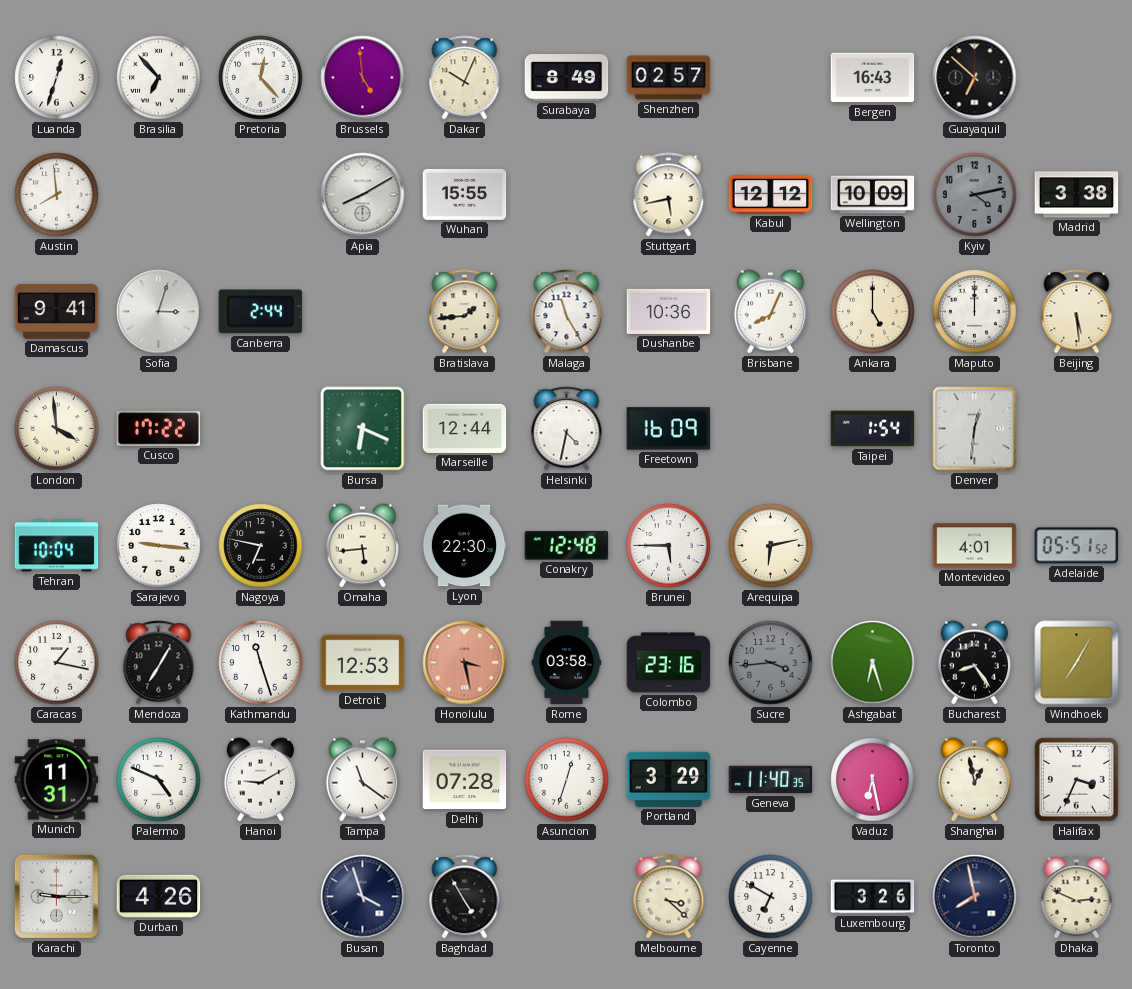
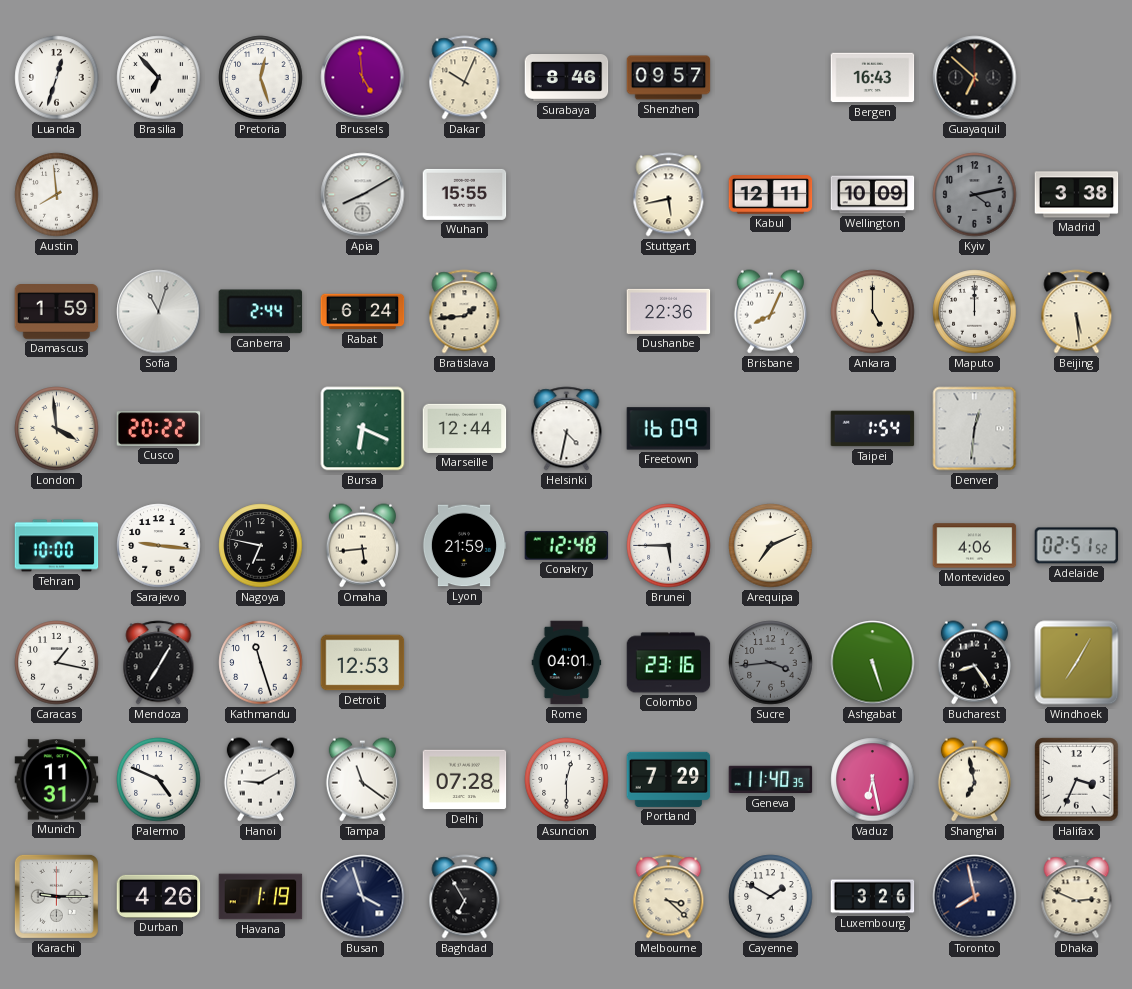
Pretoria: 12:23 -> 12:27 (261, 78)
Surabaya: 8:49 -> 8:46 (567, 78)
Shenzhen: 02:57 -> 09:57 (669, 78)
Kabul: 12:12 -> 12:11 (771, 195)
Damascus: 9:41 -> 1:59 (57, 312)
Sofia: 3:03 -> 11:03 (159, 312)
Rabat: none -> 6:24 (363, 312)
Malaga: 11:25 -> none (567, 312)
Dushanbe: 10:36 -> 22:36 (669, 311)
Cusco: 17:22 -> 20:22 (159, 429)
Tehran: 10:04 -> 10:00 (57, 546)
Lyon: 22:30 -> 21:59 (464, 546)
Arequipa: 6:13 -> 7:11 (771, 546)
Montevideo: 4:01 -> 4:06 (975, 546)
Adelaide: 05:51 -> 02:51 (1077, 546)
Honolulu: 3:28 -> none (465, 663)
Rome: 03:58 -> 04:01 (567, 663)
Ashgabat: 6:27 -> 5:27 (873, 663)
Asuncion: 12:33 -> 12:30 (567, 780)
Portland: 3:29 -> 7:29 (669, 779)
Shanghai: 12:58 -> 6:58 (974, 780)
Havana: none -> 1:19 (261, 897)
Baghdad: 4:55 -> 6:55 (465, 897)
Cayenne: 6:50 -> 1:50 (771, 897)
